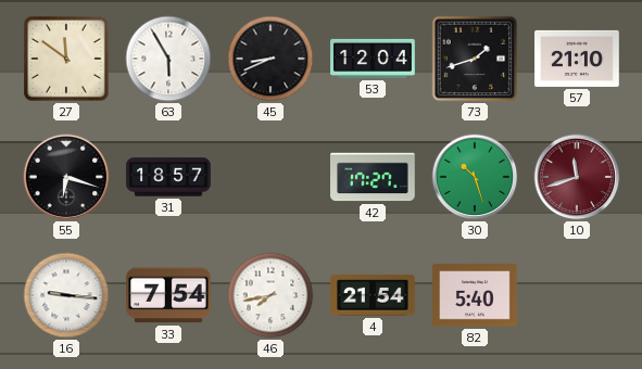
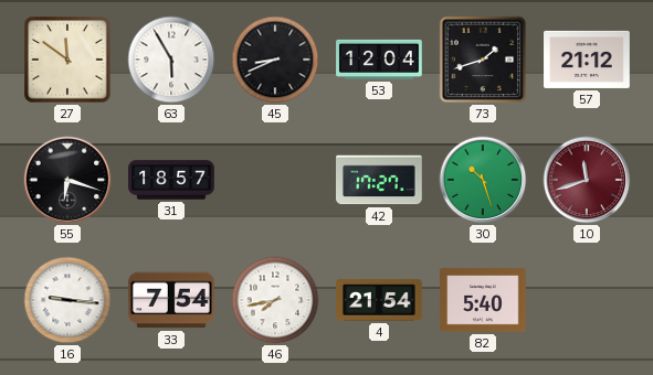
57: 21:10 -> 21:12 (587, 60)
